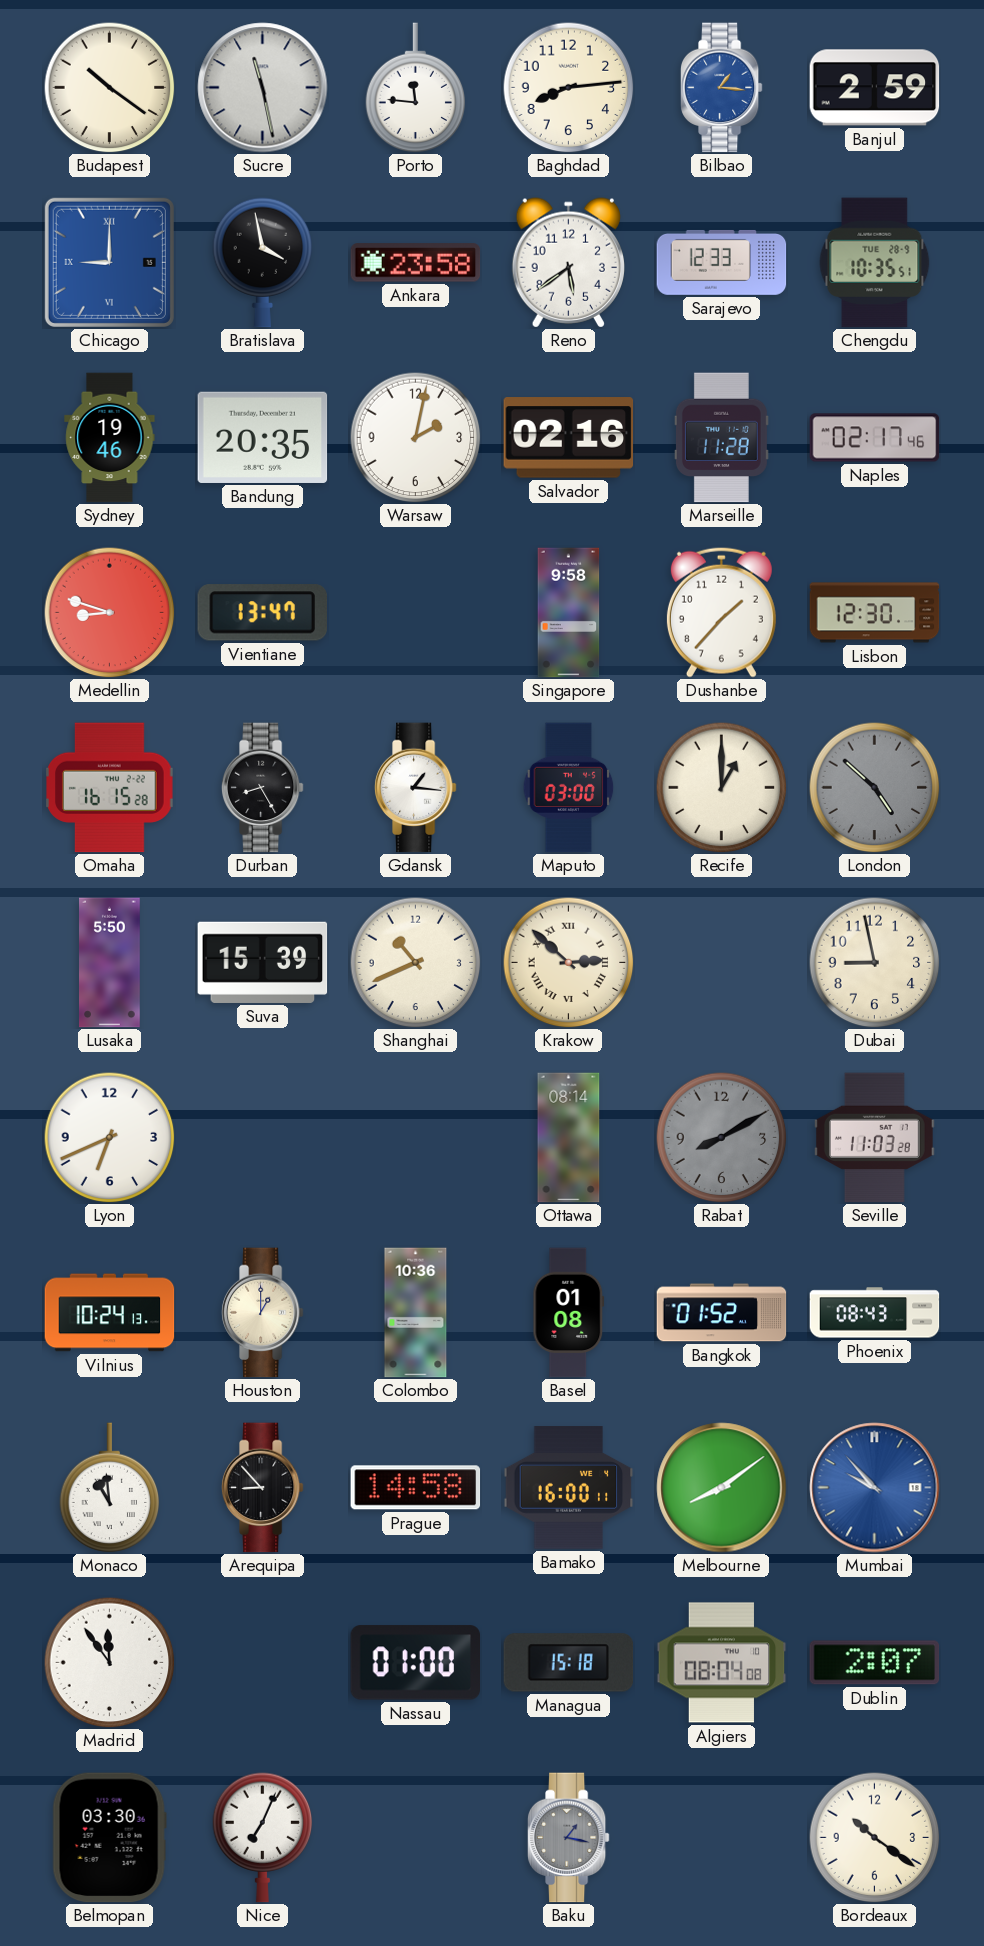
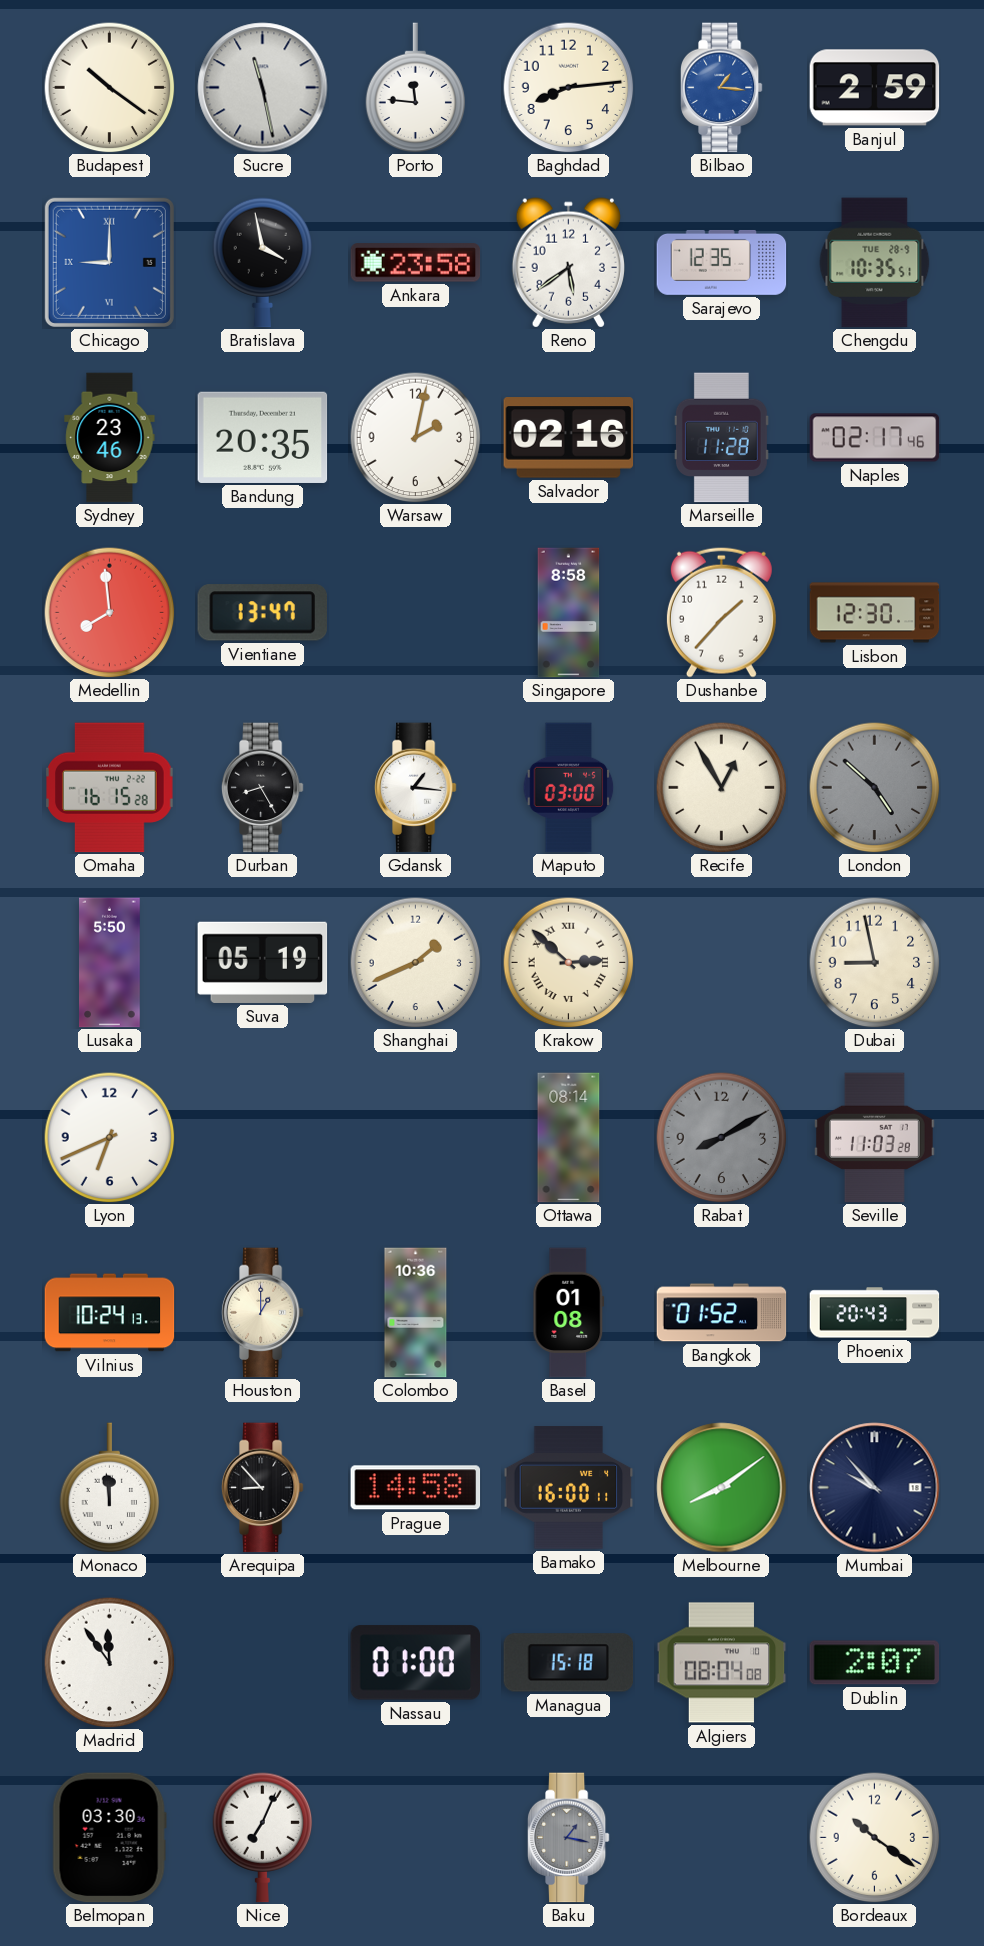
Sarajevo: 12:33 -> 12:35 (722, 262)
Sydney: 19:46 -> 23:46 (110, 438)
Medellin: 8:48 -> 7:59 (110, 613)
Singapore: 9:58 -> 8:58 (569, 613)
Recife: 1:00 -> 12:55 (722, 788)
Suva: 15:39 -> 05:19 (263, 962)
Shanghai: 10:41 -> 1:41 (416, 963)
Phoenix: 08:43 -> 20:43 (875, 1313)
Monaco: 10:59 -> 11:59 (110, 1488)
Mumbai dial: blue -> navy (875, 1488)
